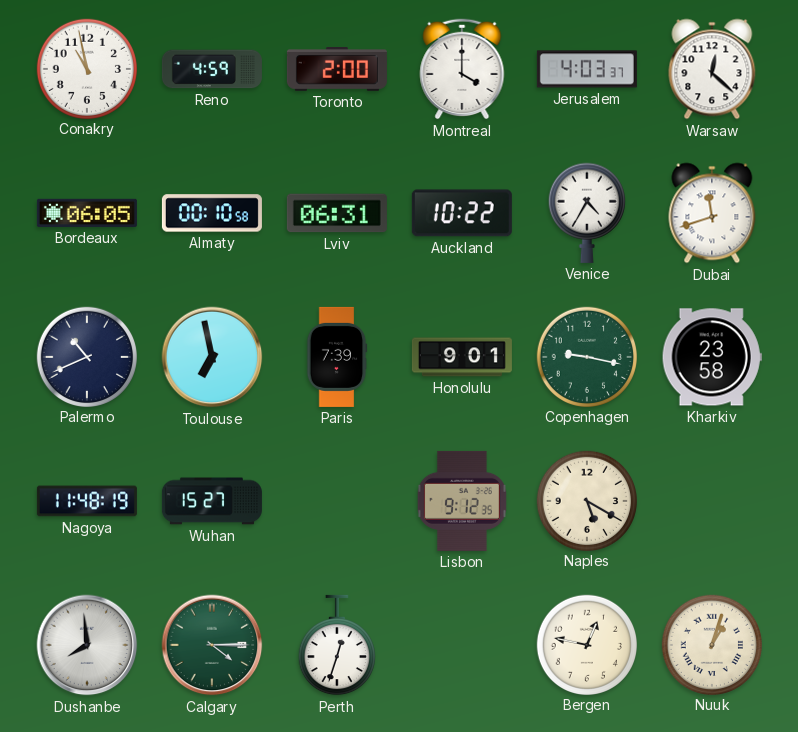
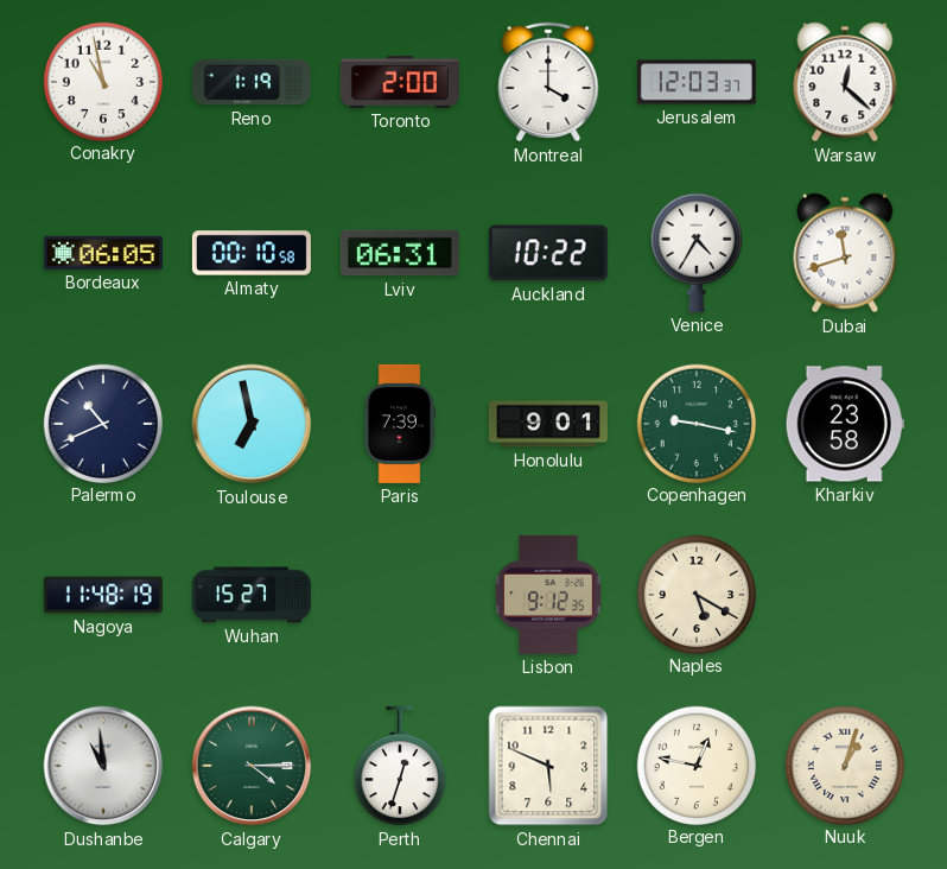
Reno: 4:59 -> 1:19 (252, 82)
Jerusalem: 4:03 -> 12:03 (697, 82)
Dushanbe: 7:59 -> 10:59 (103, 766)
Chennai: none -> 5:49 (548, 766)
